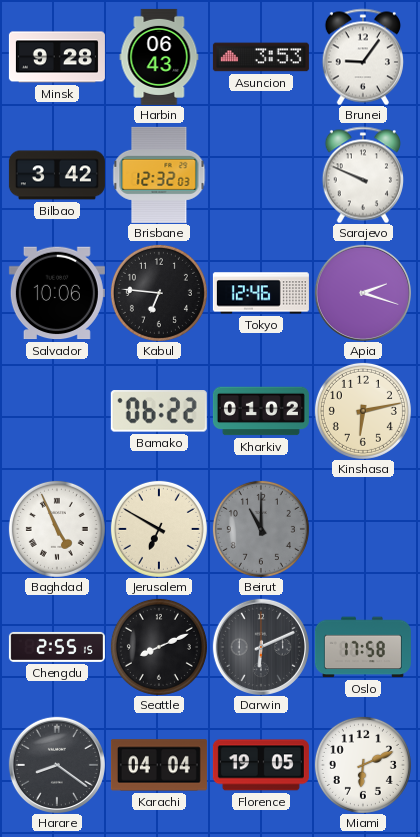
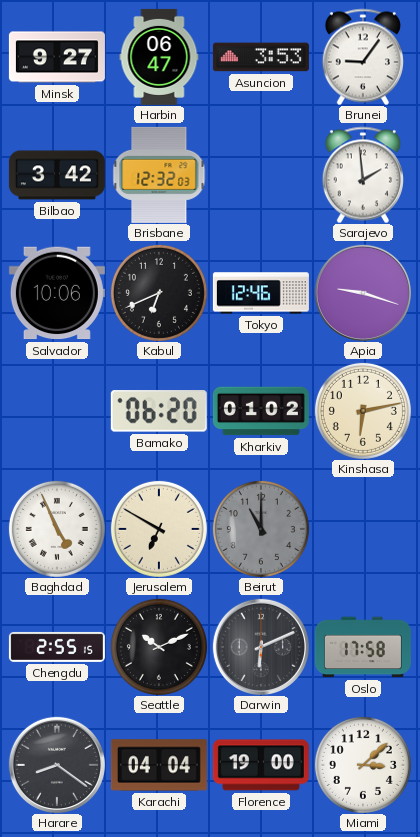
Minsk: 9:28 -> 9:27 (57, 57)
Harbin: 06:43 -> 06:47 (159, 57)
Sarajevo: 9:49 -> 1:59 (363, 175)
Kabul: 6:46 -> 6:41 (159, 293)
Apia: 2:18 -> 9:18 (363, 293)
Bamako: 06:22 -> 06:20 (159, 411)
Seattle: 8:11 -> 10:11 (159, 647)
Florence: 19:05 -> 19:00 (261, 765)
Miami: 6:11 -> 3:08 (363, 765)
